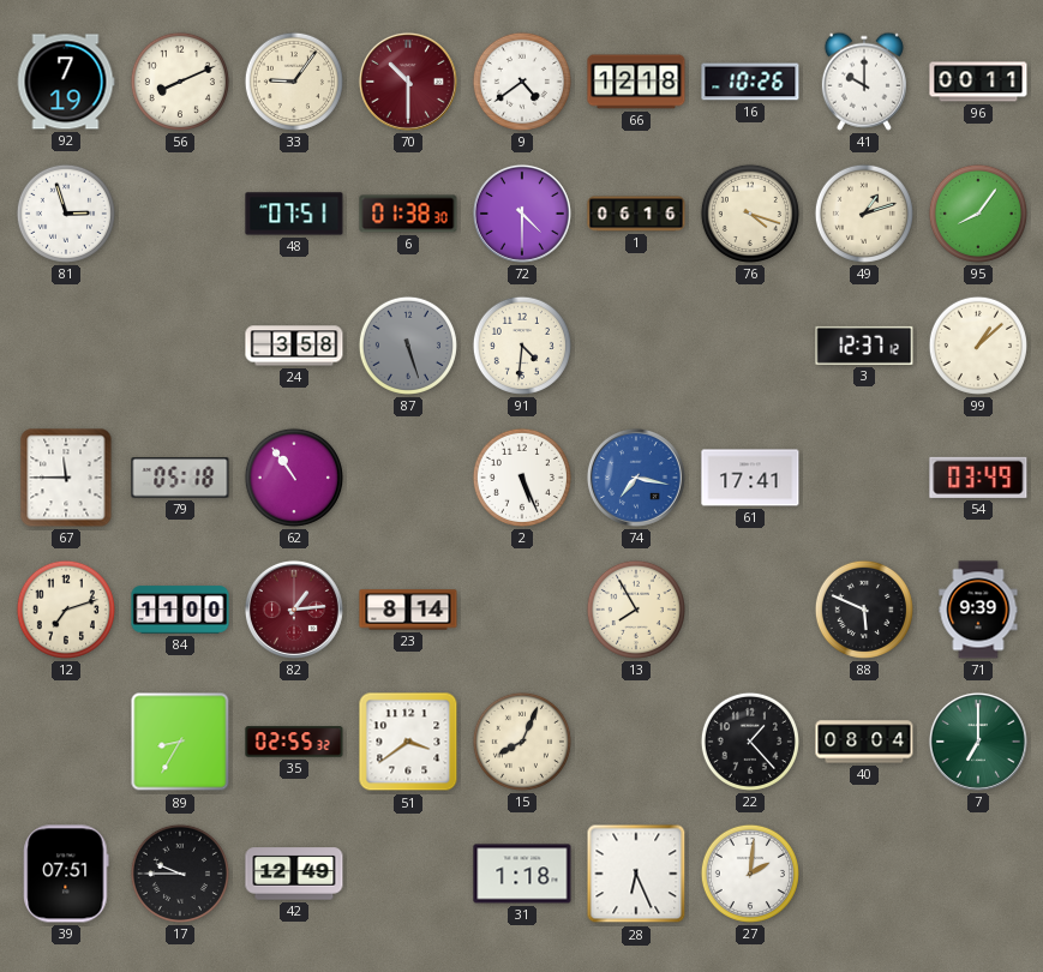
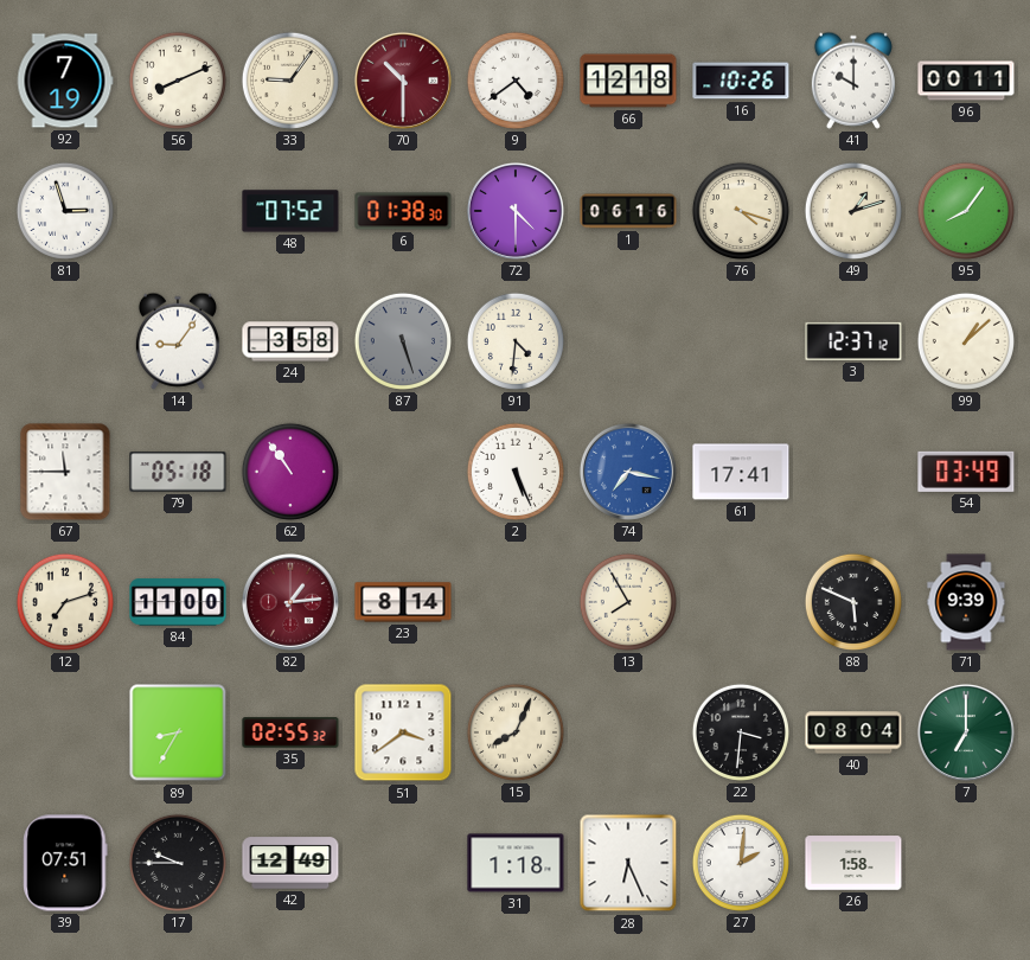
48: 07:51 -> 07:52 (290, 211)
14: none -> 9:06 (178, 341)
22: 1:23 -> 3:31 (741, 732)
26: none -> 1:58 (853, 863)
